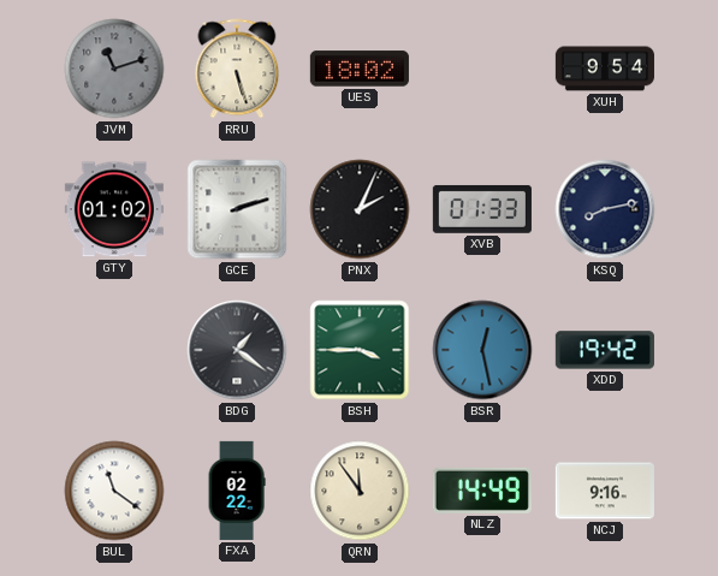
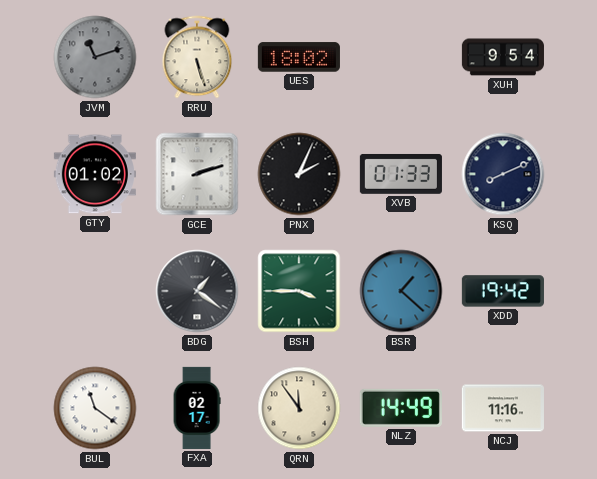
KSQ: 8:13 -> 8:11 (503, 174)
BSR: 12:28 -> 1:22 (401, 291)
FXA: 02:22 -> 02:17 (197, 408)
NCJ: 9:16 -> 11:16 (503, 408)
